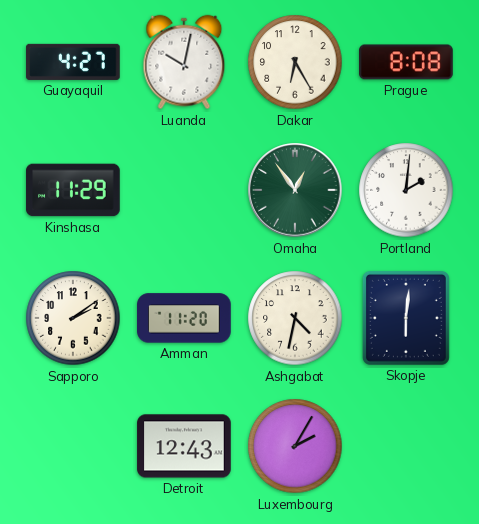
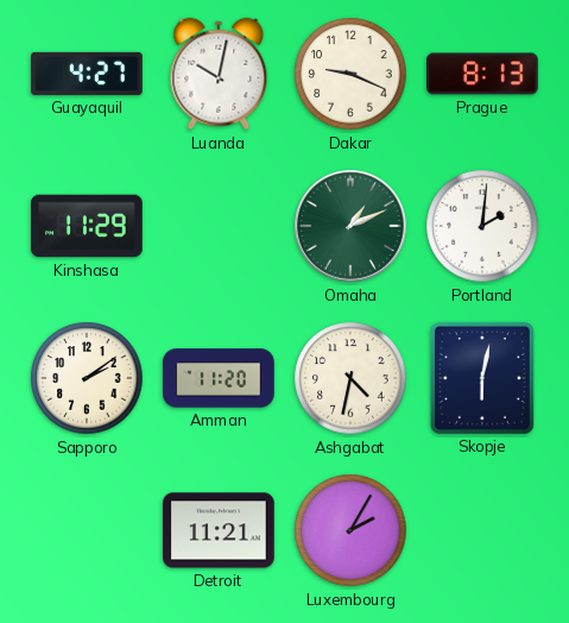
Dakar: 6:25 -> 9:19 (350, 74)
Prague: 8:08 -> 8:13 (482, 74)
Omaha: 12:54 -> 1:11 (350, 226)
Skopje: 6:01 -> 6:02 (482, 378)
Detroit: 12:43 -> 11:21 (219, 530)
